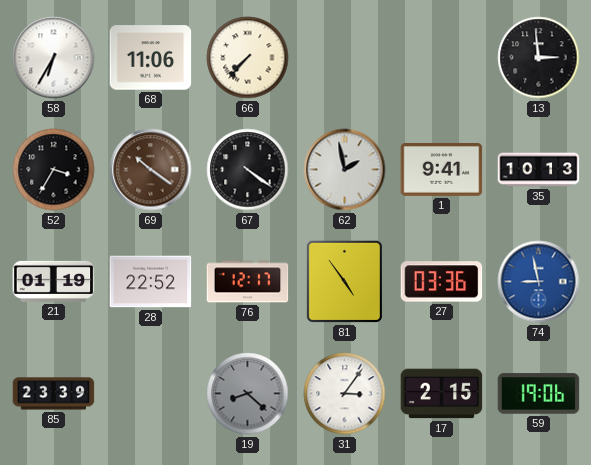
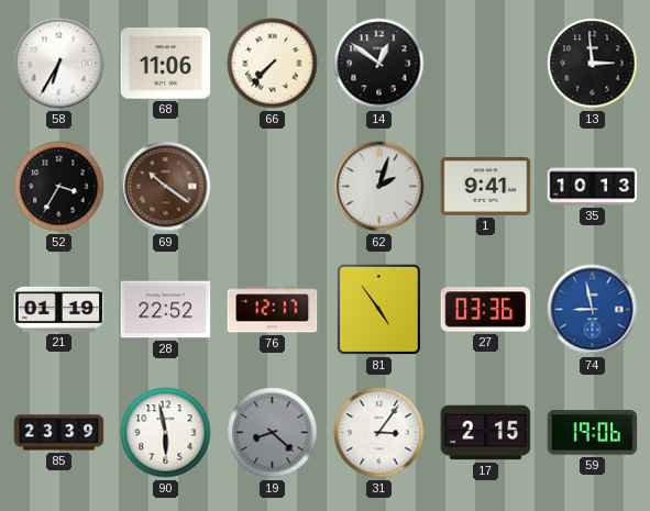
14: none -> 12:51 (379, 64)
67: 4:21 -> none (248, 170)
62: 1:58 -> 2:03 (379, 187)
90: none -> 5:58 (166, 433)
